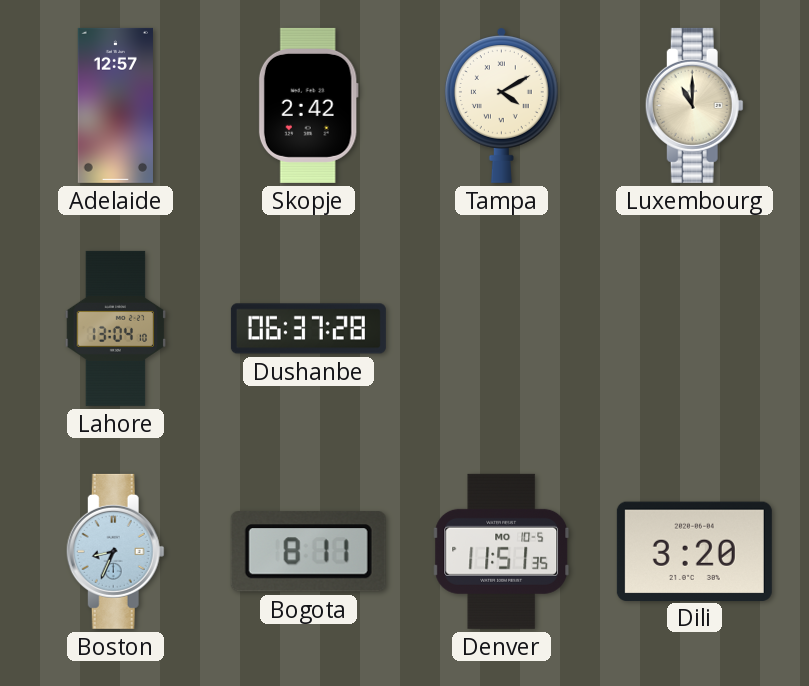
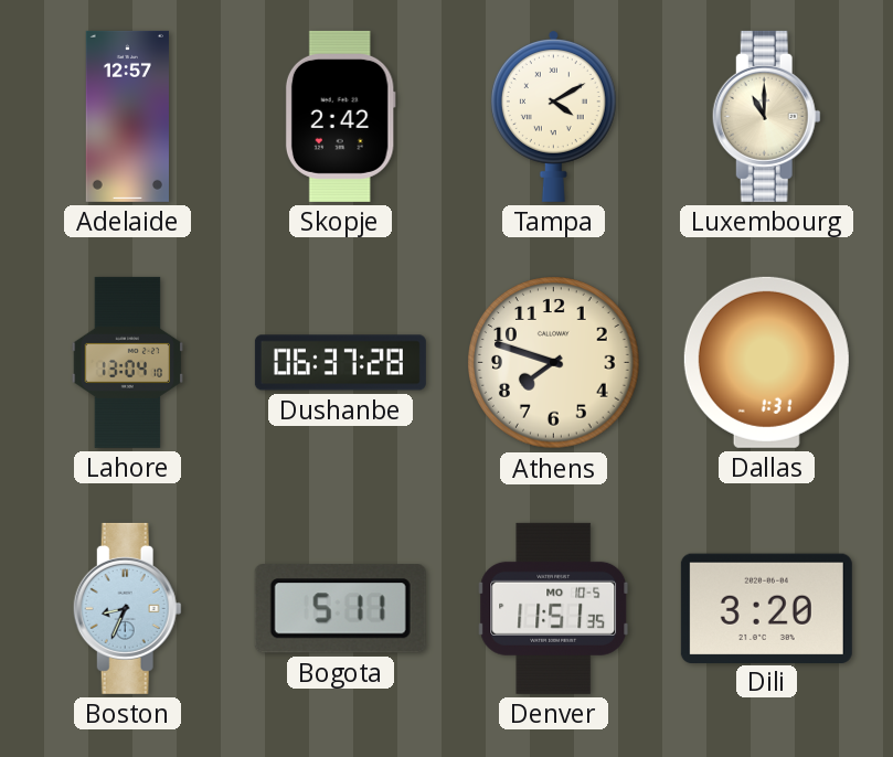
Athens: none -> 7:48 (554, 363)
Dallas: none -> 1:31 (766, 362)
Bogota: 8:11 -> 5:11 (340, 609)
